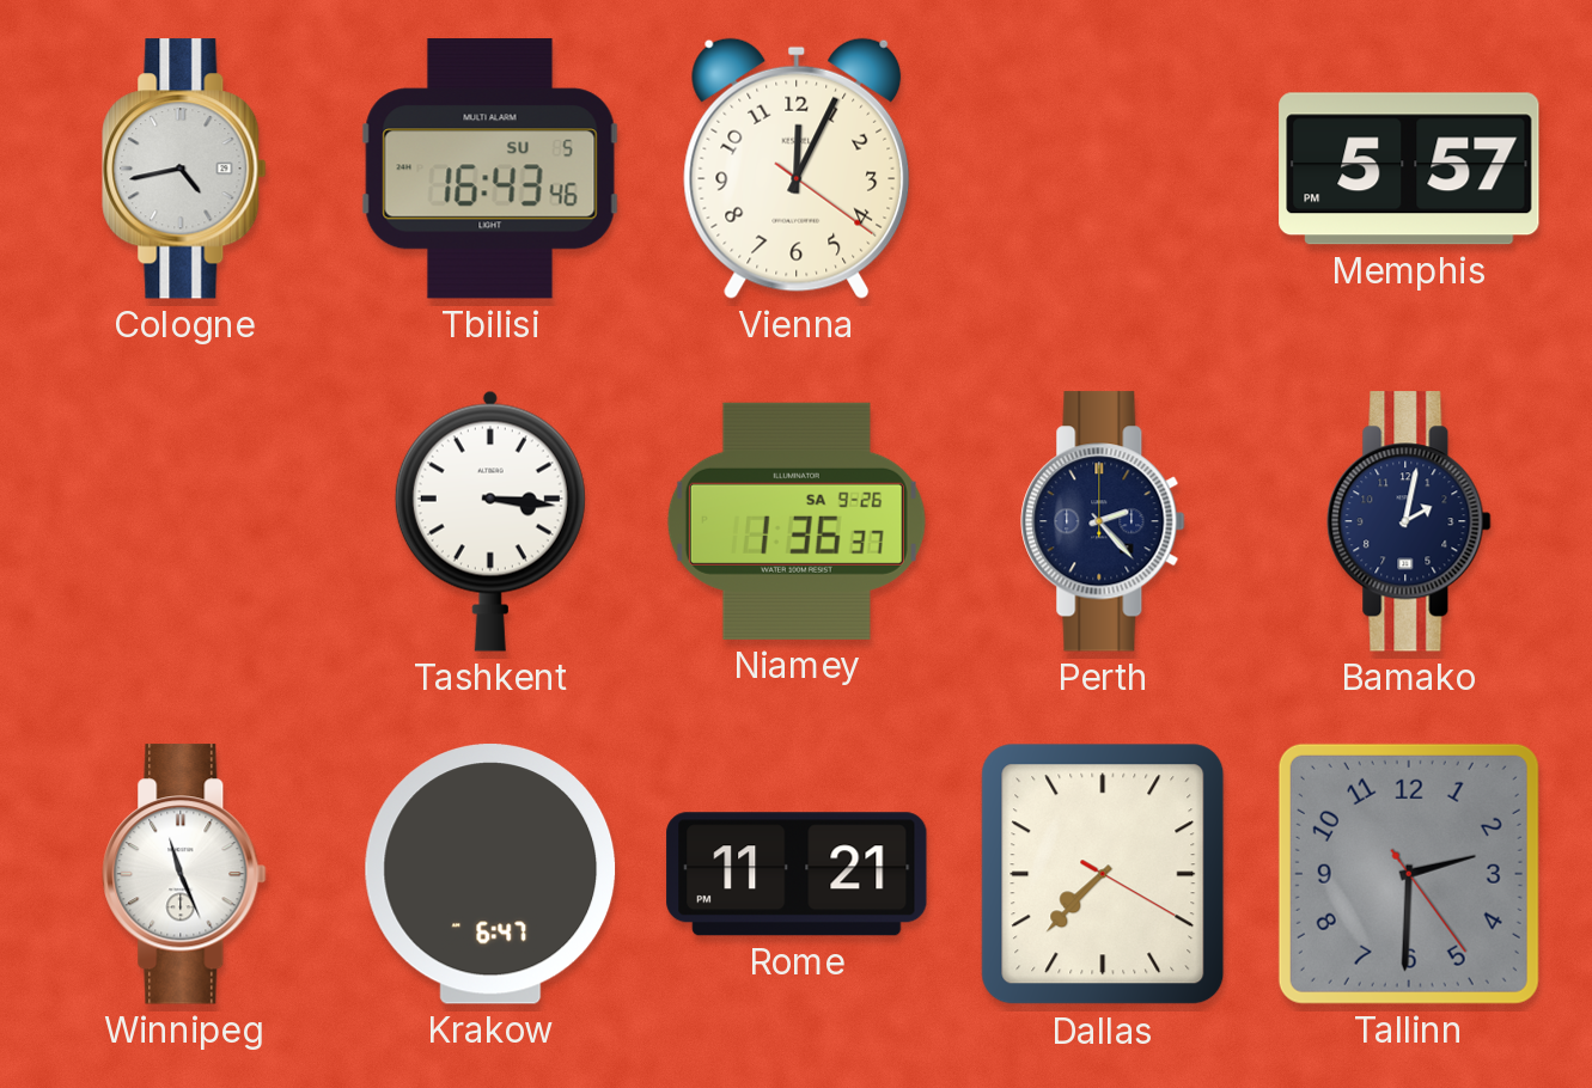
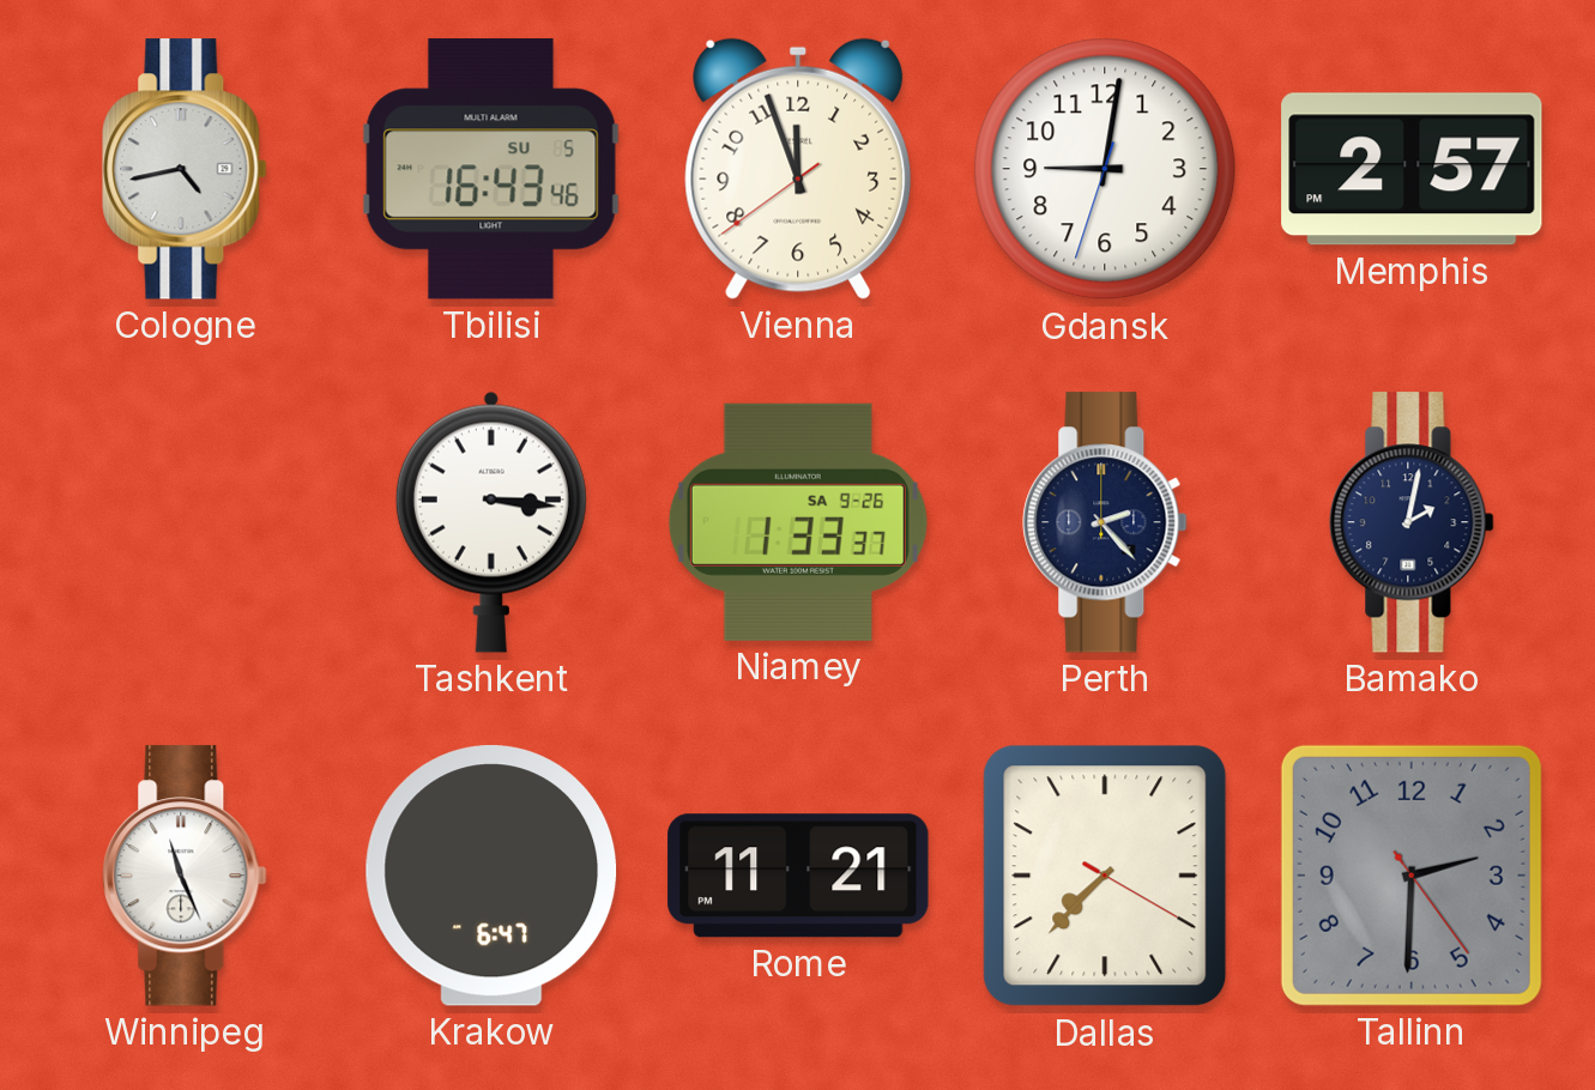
Vienna: 12:04 -> 11:56 (798, 169)
Gdansk: none -> 9:01 (1105, 169)
Memphis: 5:57 -> 2:57 (1412, 169)
Niamey: 1:36 -> 1:33 (798, 522)
